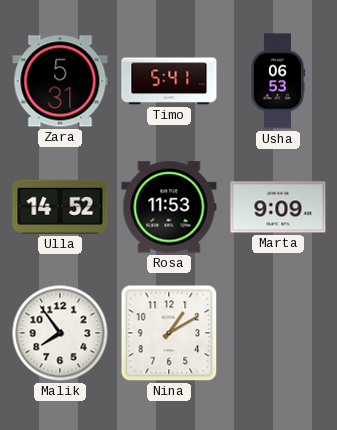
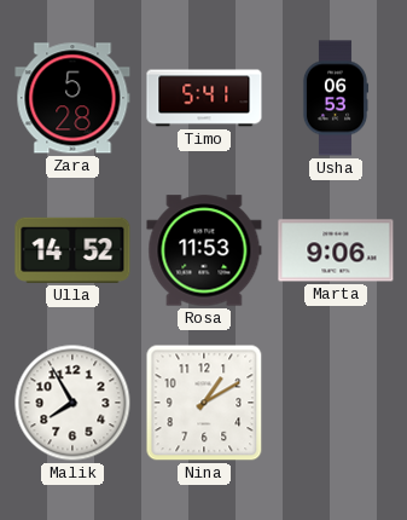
Zara: 5:31 -> 5:28 (72, 98)
Marta: 9:09 -> 9:06 (336, 250)
Malik: 7:54 -> 7:55 (72, 403)
